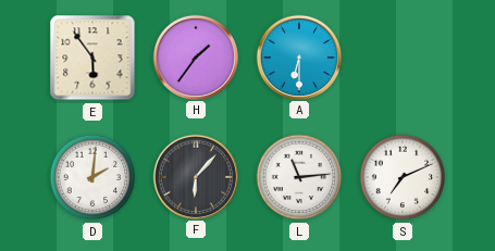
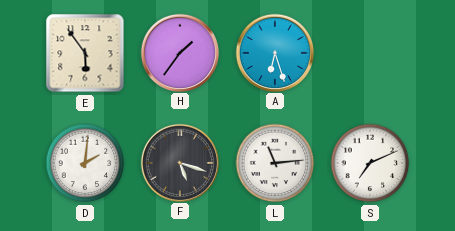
A: 6:30 -> 6:27 (274, 52)
F: 6:07 -> 5:18 (179, 162)
